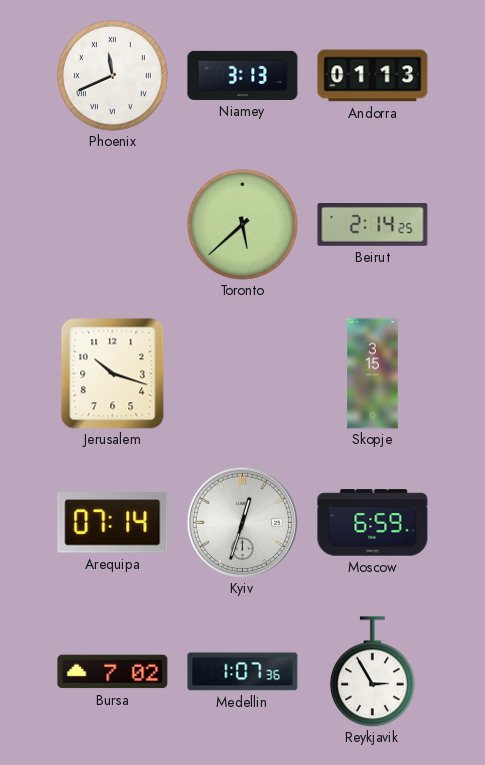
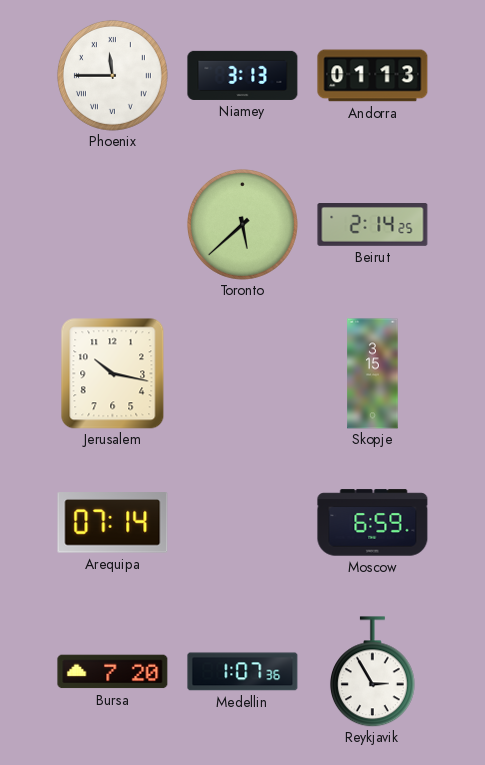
Phoenix: 11:41 -> 11:45 (112, 75)
Jerusalem: 10:18 -> 10:17 (113, 374)
Kyiv: 12:33 -> none (242, 522)
Bursa: 7:02 -> 7:20 (113, 672)
